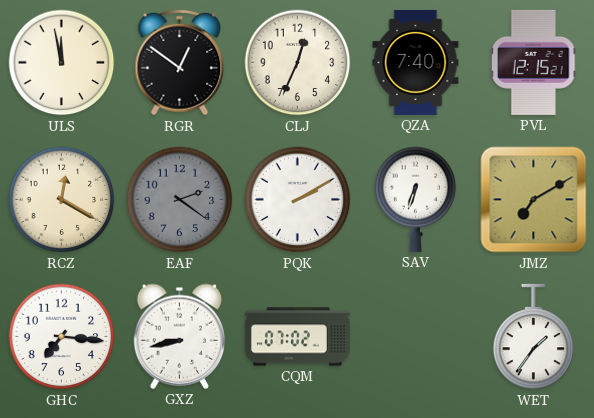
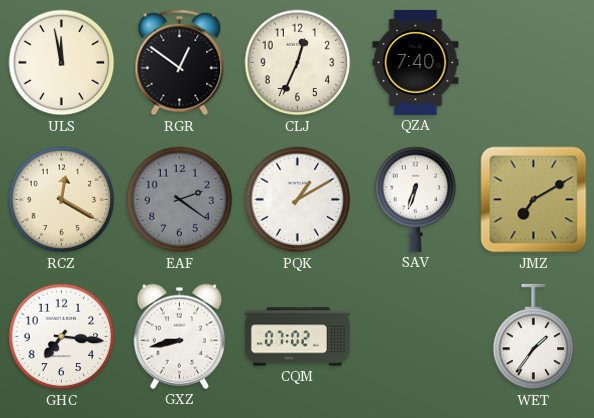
PVL: 12:15 -> none (534, 62)
PQK: 2:10 -> 1:10 (298, 200)
